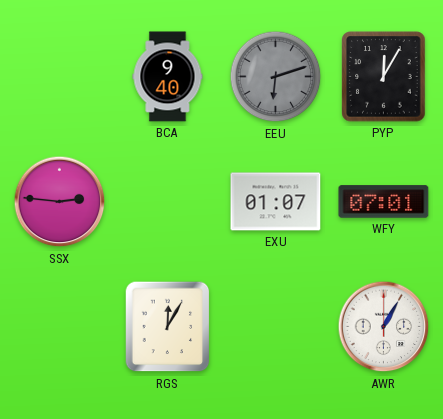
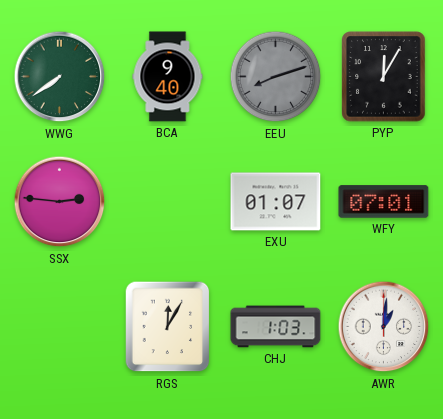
WWG: none -> 7:39 (60, 77)
EEU: 6:12 -> 8:12 (276, 77)
CHJ: none -> 1:03 (276, 327)
AWR: 1:05 -> 1:01 (384, 327)
